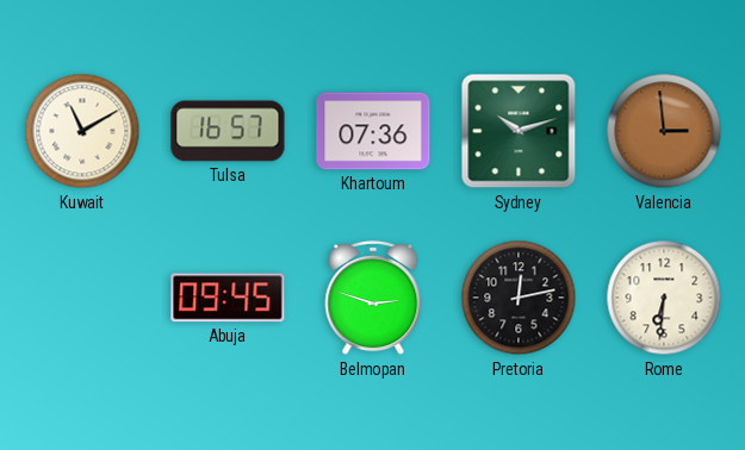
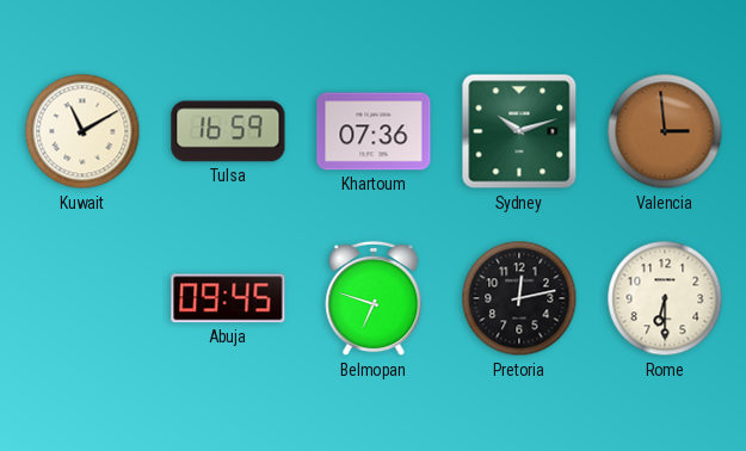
Tulsa: 16:57 -> 16:59 (228, 131)
Belmopan: 2:48 -> 6:48 (374, 298)
Rome: 6:31 -> 6:30 (665, 298)
